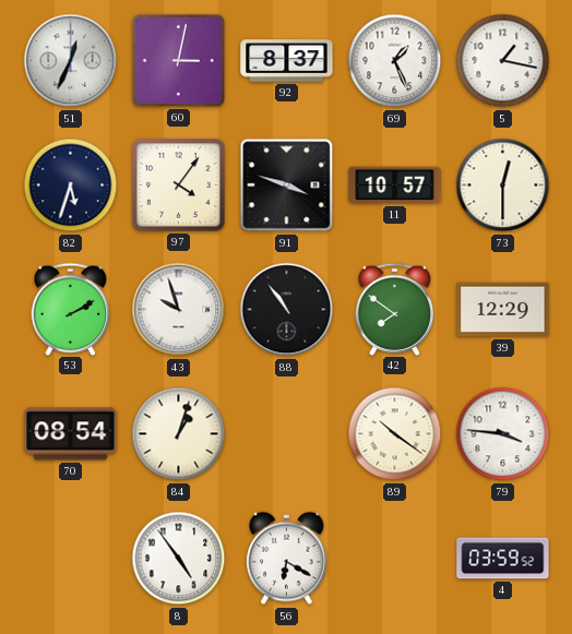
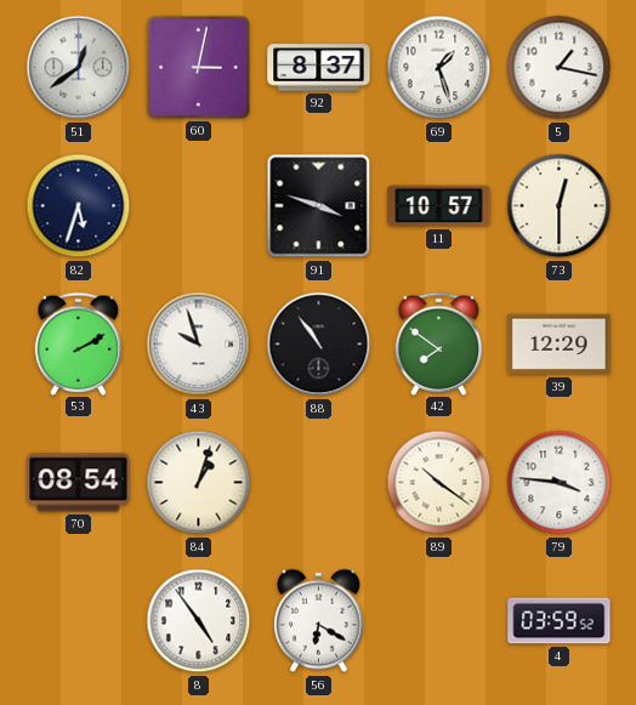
51: 12:34 -> 12:39 (79, 68)
69: 1:26 -> 1:27 (439, 68)
97: 4:06 -> none (179, 186)
